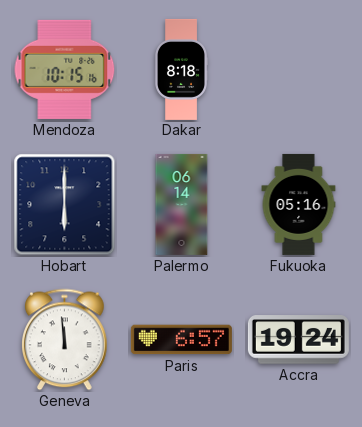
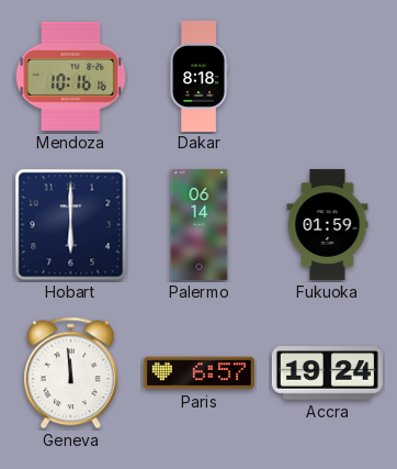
Mendoza: 10:15 -> 10:16 (71, 76)
Fukuoka: 05:16 -> 01:59 (328, 224)
